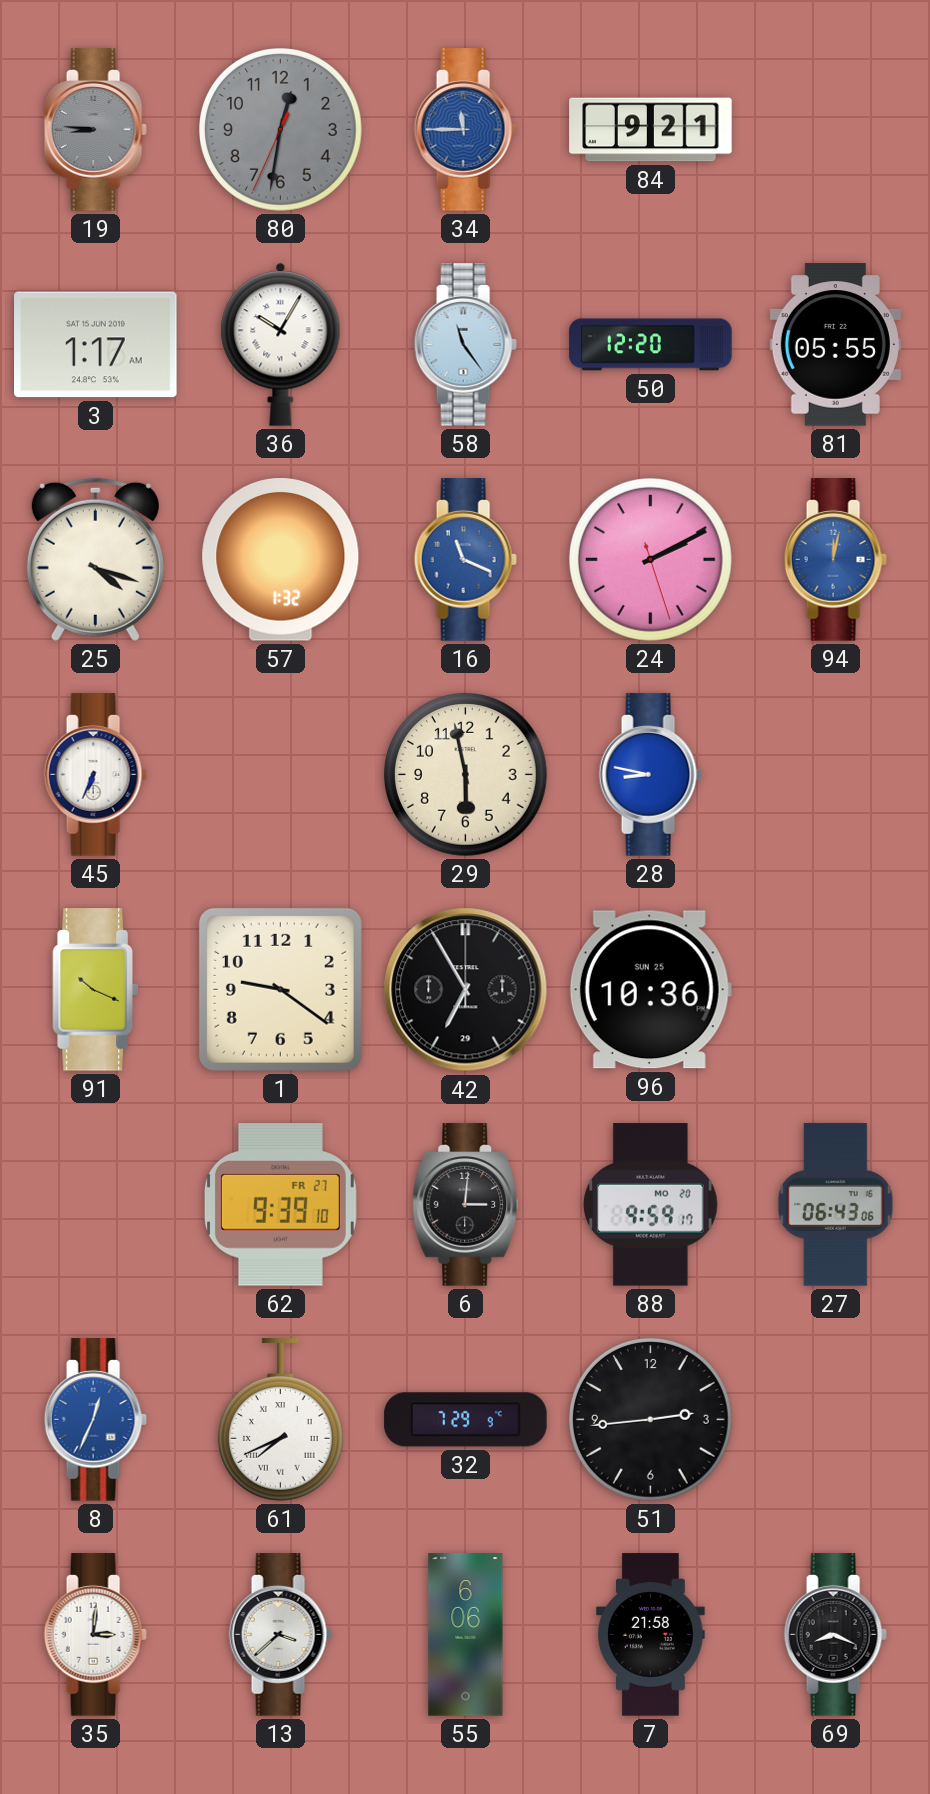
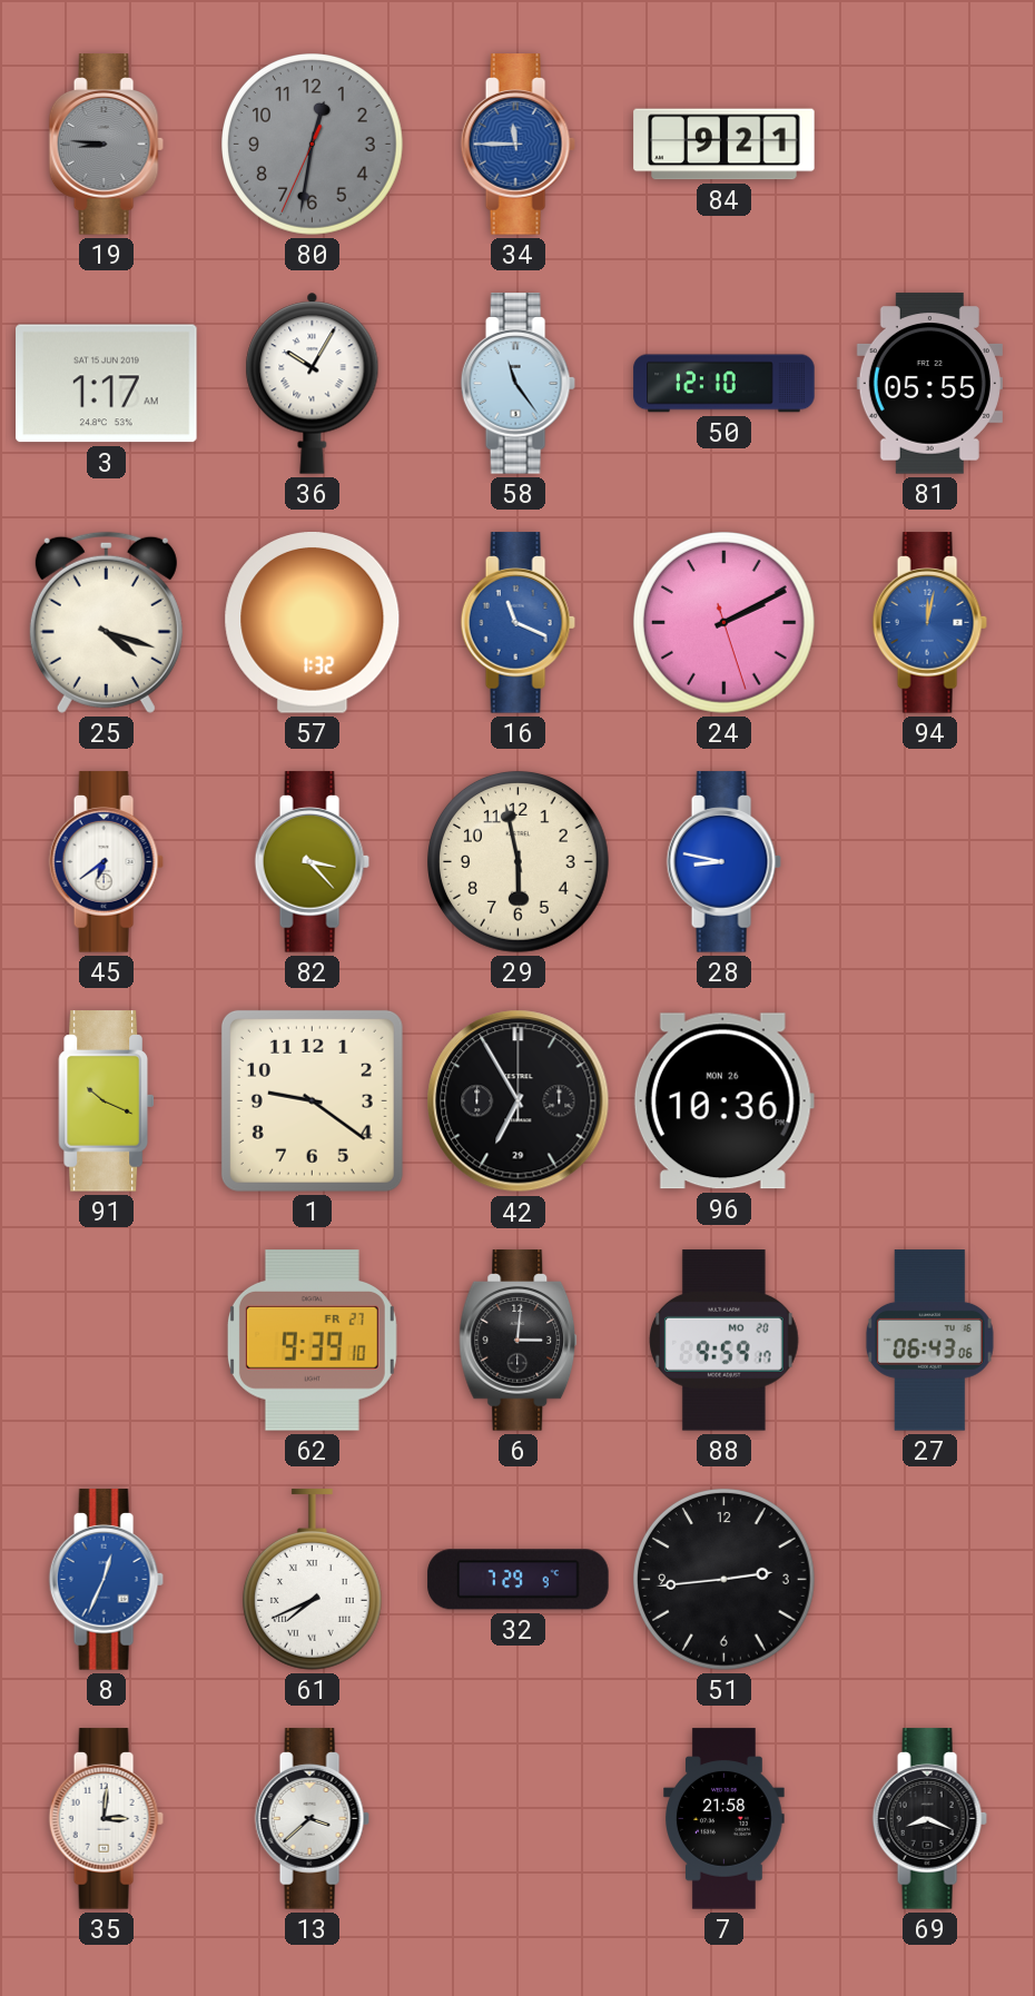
50: 12:20 -> 12:10 (724, 384)
45: 6:34 -> 6:39 (106, 862)
82: none -> 3:23 (312, 862)
96 date: SUN 25 -> MON 26 (723, 1101)
55: 6:06 -> none (466, 1635)
